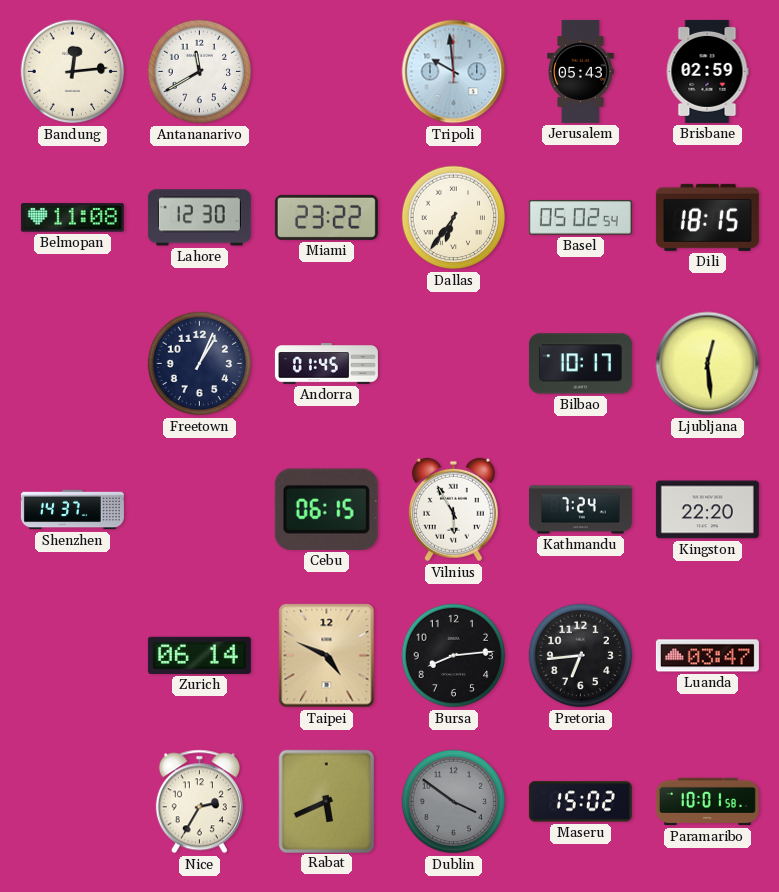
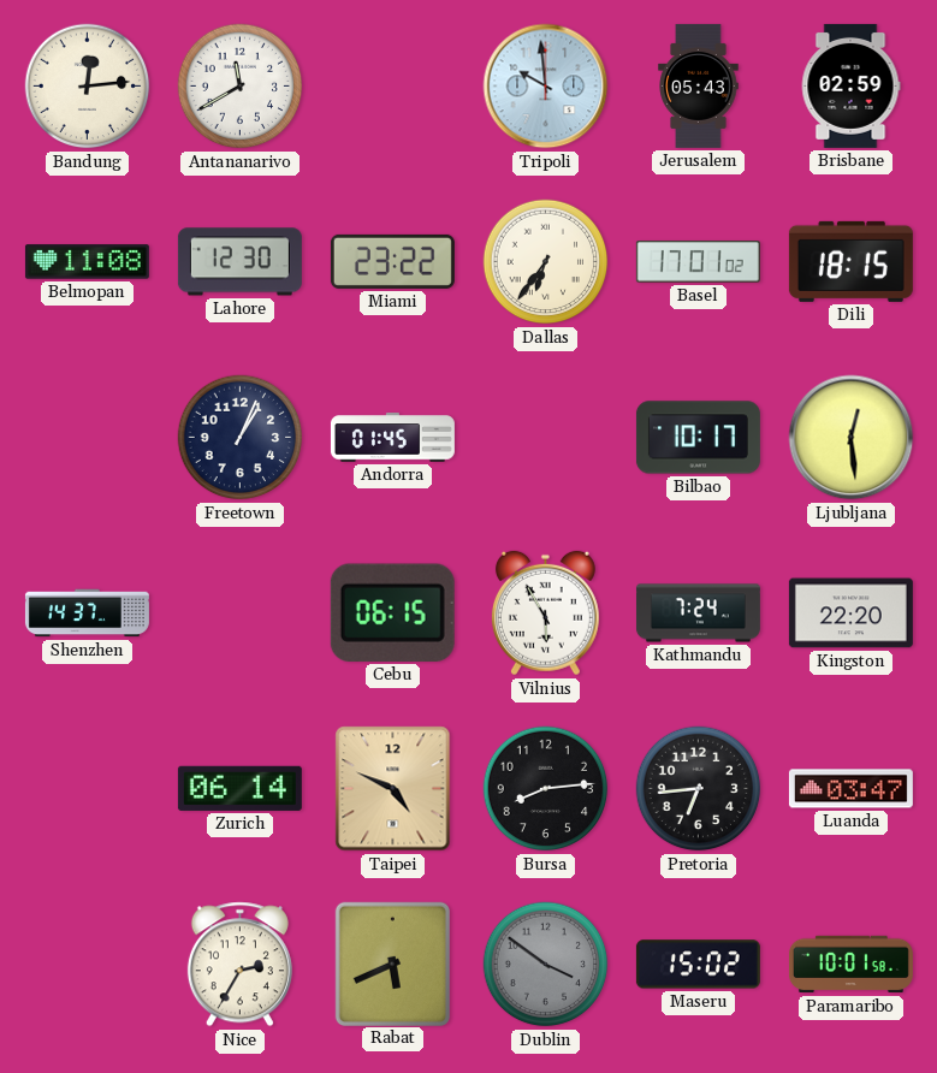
Basel: 05:02 -> 17:01 (698, 262)
